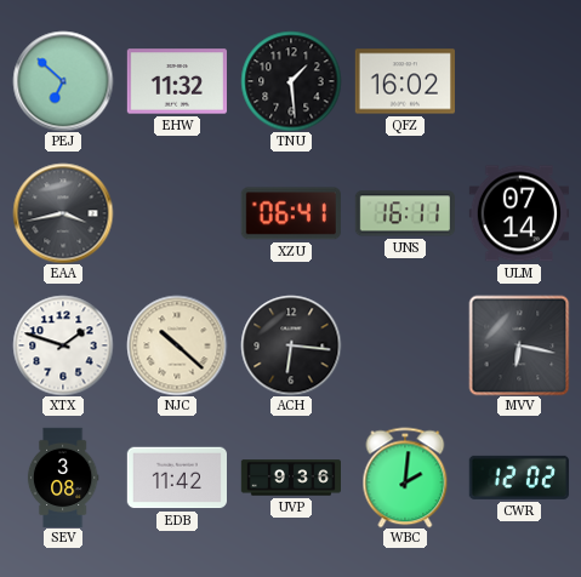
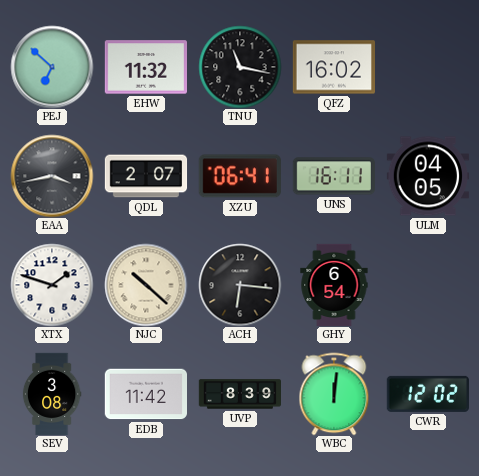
TNU: 1:29 -> 11:17 (240, 67)
QDL: none -> 2:07 (146, 176)
ULM: 07:14 -> 04:05 (427, 176)
GHY: none -> 6:54 (334, 285)
MVV: 6:17 -> none (519, 345)
UVP: 9:36 -> 8:39 (239, 394)
WBC: 2:01 -> 12:01 (334, 394)
